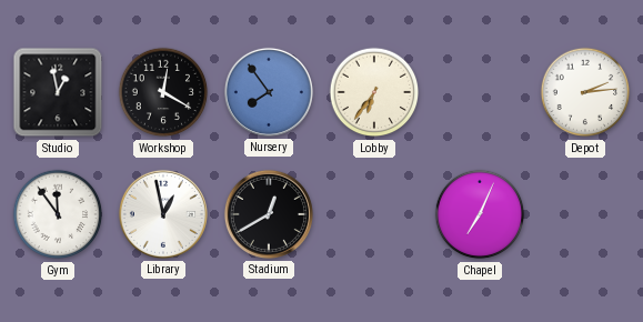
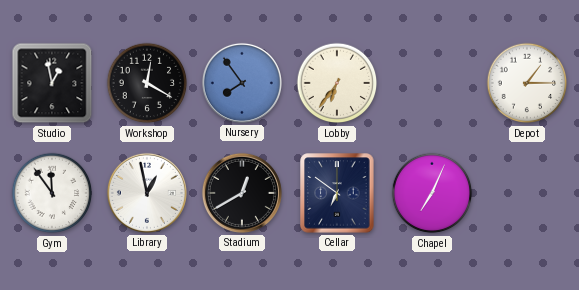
Depot: 2:14 -> 1:15 (527, 83)
Cellar: none -> 6:51 (337, 193)
